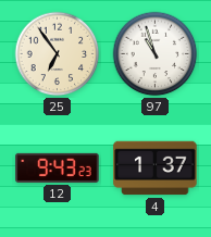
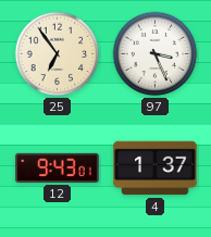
97: 10:57 -> 3:26 (156, 54)
12: 9:43:23 -> 9:43:01 (58, 167)
